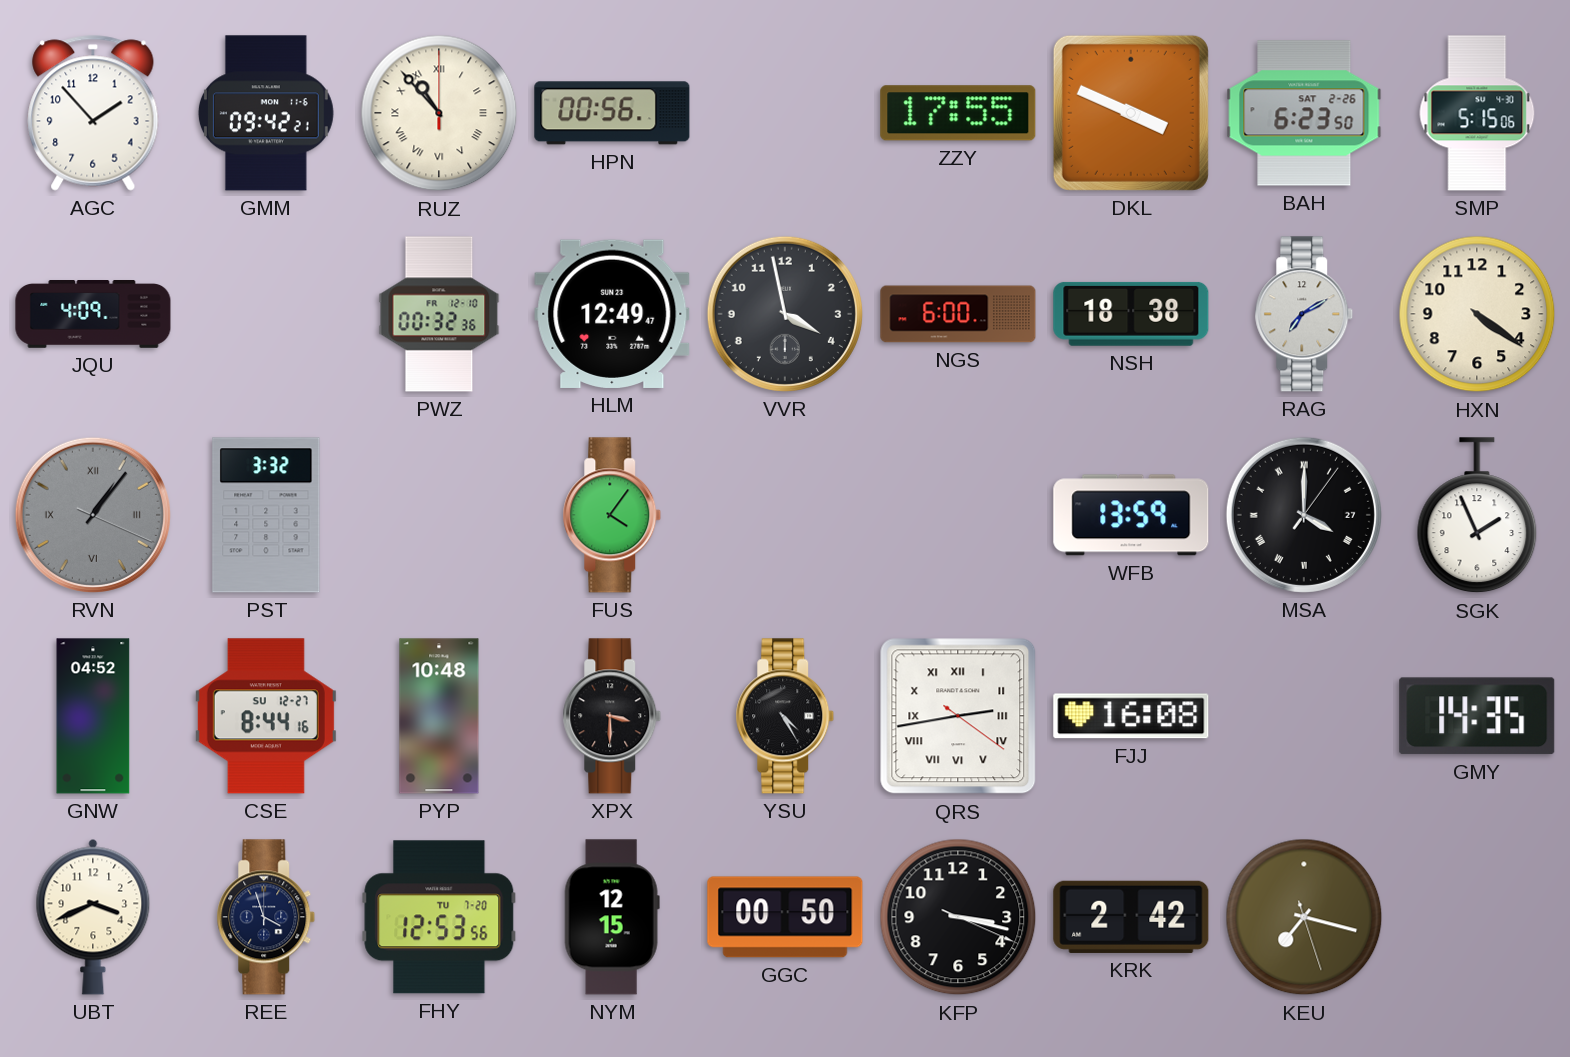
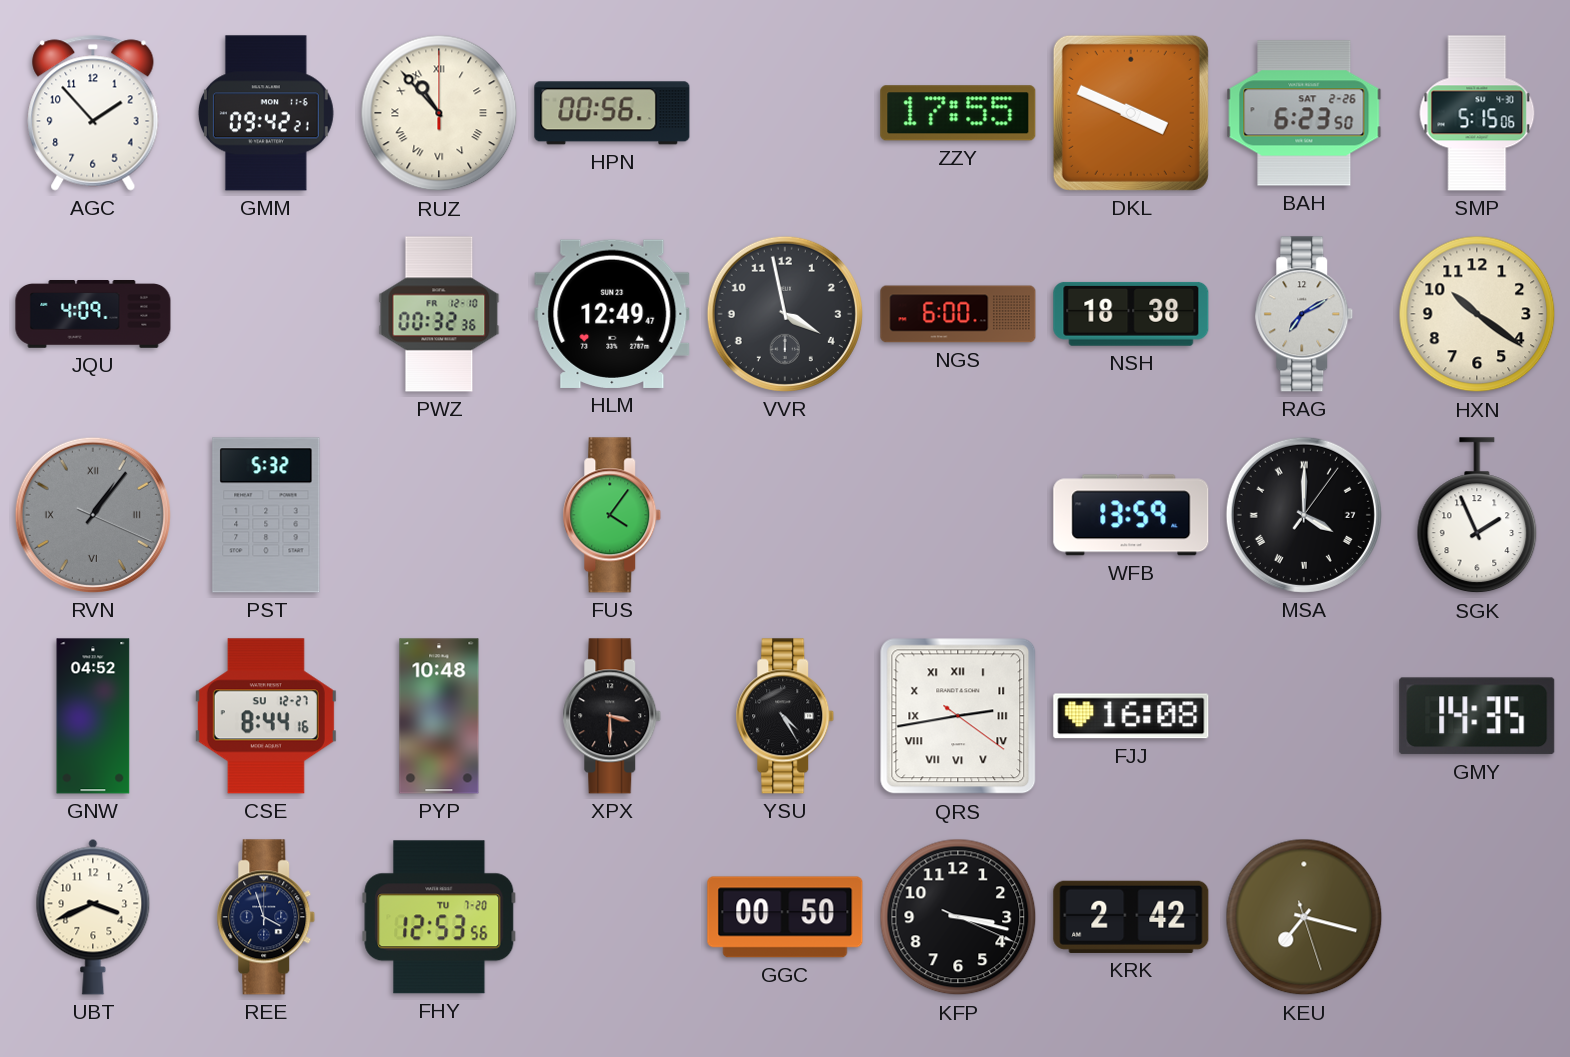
HXN: 4:21 -> 10:21 (1477, 314)
PST: 3:32 -> 5:32 (266, 515)
NYM: 12:15 -> none (612, 917)
